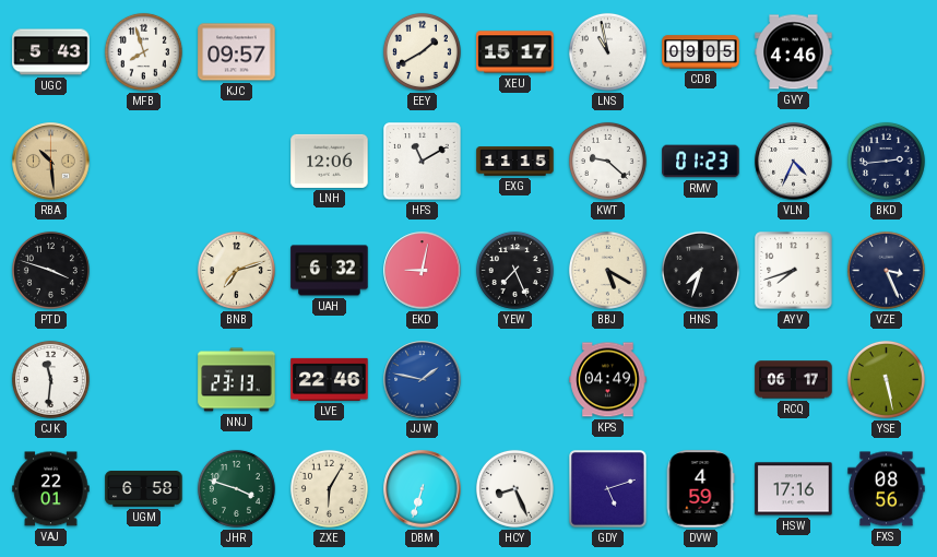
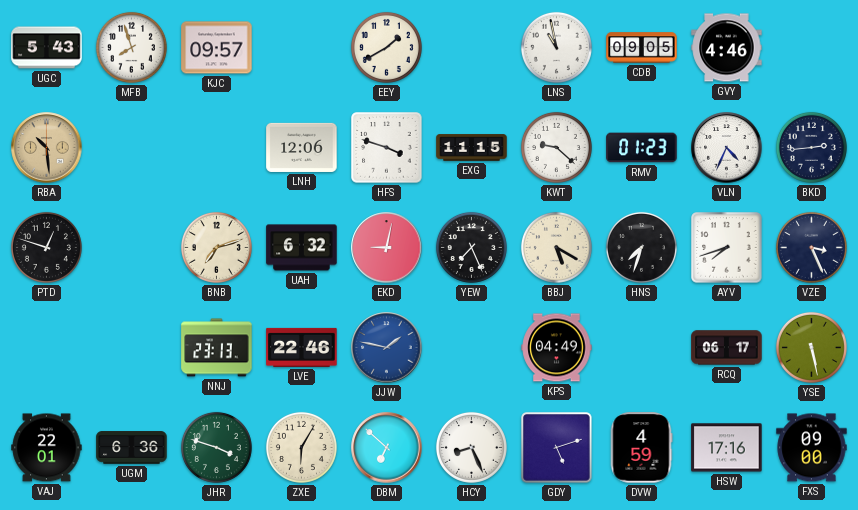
XEU: 15:17 -> none (515, 52)
HFS: 11:10 -> 3:48 (387, 148)
PTD: 3:48 -> 12:48 (46, 247)
CJK: 11:31 -> none (50, 379)
UGM: 6:58 -> 6:36 (132, 448)
DBM: 6:33 -> 6:52 (387, 448)
FXS: 08:56 -> 09:00 (812, 448)
